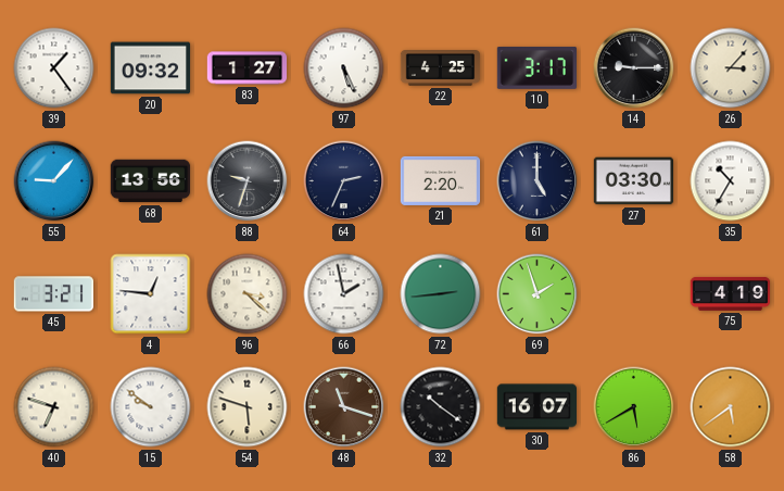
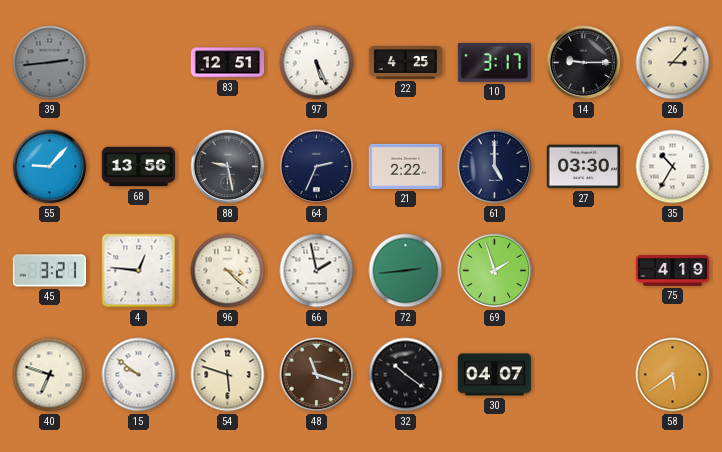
39: 1:24 -> 2:44 (50, 63)
39 dial: white -> grey (50, 63)
20: 09:32 -> none (151, 68)
83: 1:27 -> 12:51 (228, 63)
88: 9:33 -> 9:28 (228, 167)
21: 2:20 -> 2:22 (406, 166)
30: 16:07 -> 04:07 (494, 375)
86: 5:40 -> none (634, 407)
